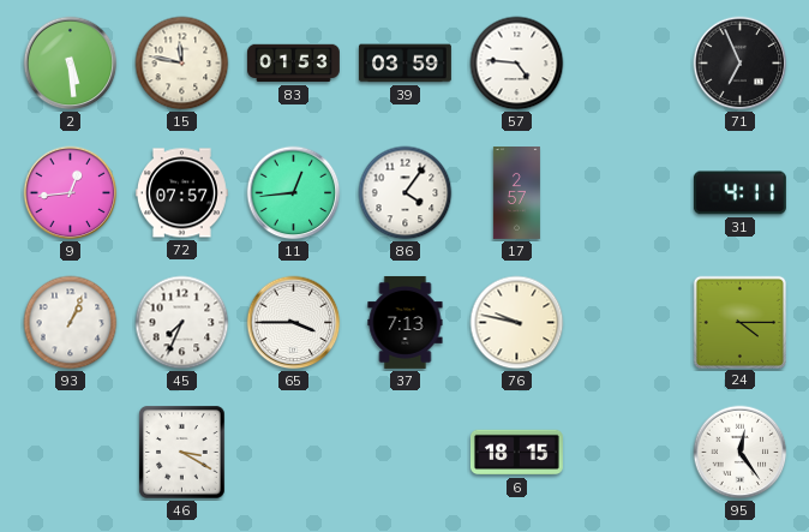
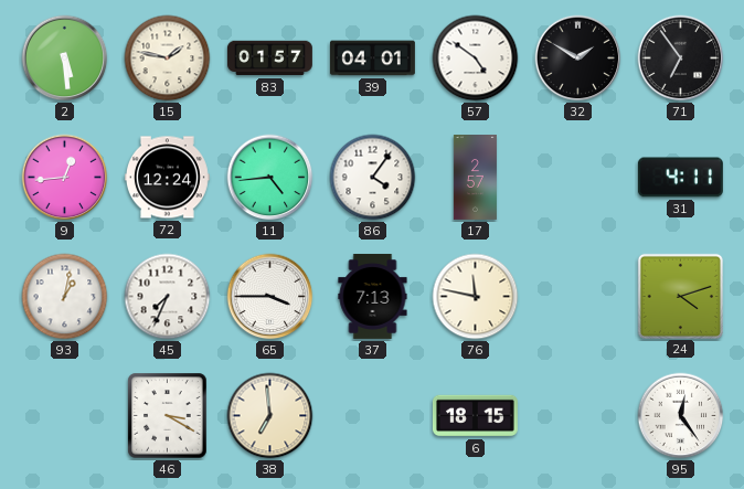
15: 11:47 -> 1:47 (168, 59)
83: 01:53 -> 01:57 (269, 59)
39: 03:59 -> 04:01 (372, 59)
57: 4:46 -> 4:51 (476, 59)
32: none -> 1:50 (578, 59)
71: 6:56 -> 6:54 (681, 59)
72: 07:57 -> 12:24 (167, 178)
11: 12:44 -> 4:44 (270, 178)
93: 1:04 -> 1:02 (65, 297)
76: 9:47 -> 11:47 (476, 297)
24: 4:15 -> 4:12 (680, 296)
38: none -> 6:59 (270, 416)
